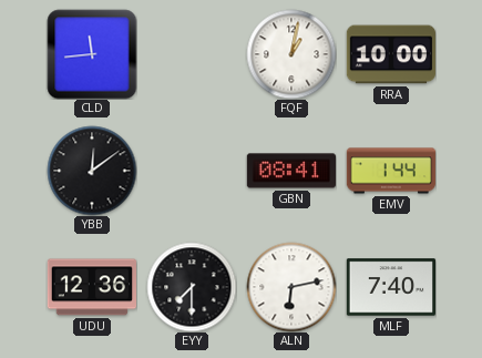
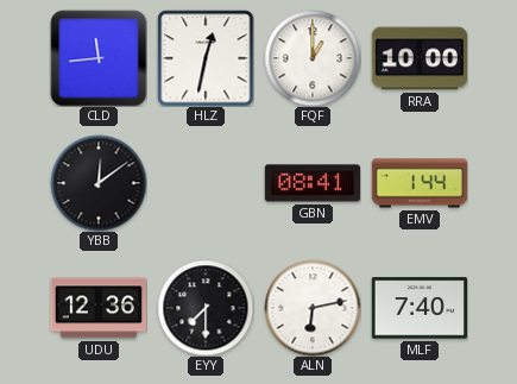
HLZ: none -> 12:32 (206, 58)
FQF: 1:02 -> 1:00 (313, 58)
